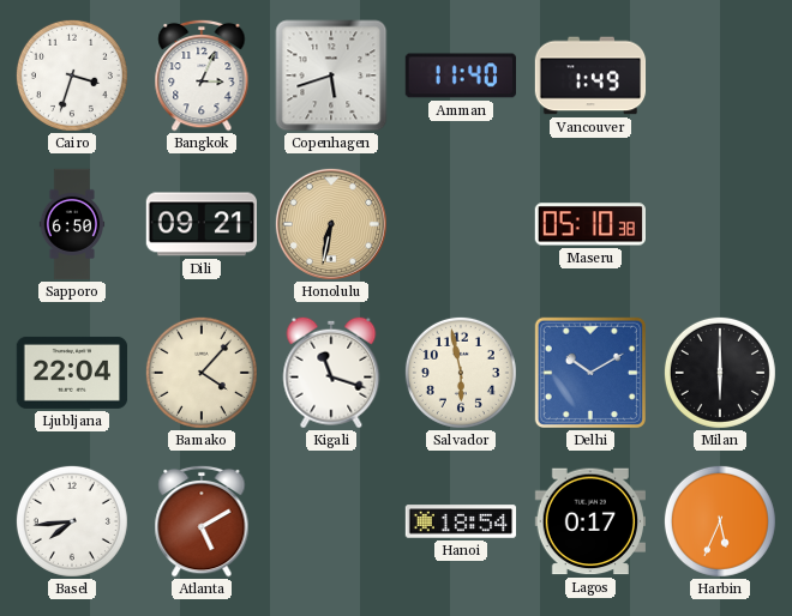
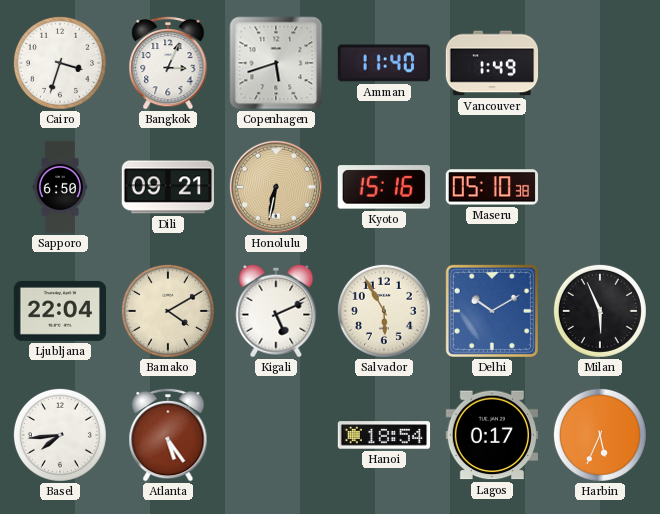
Kyoto: none -> 15:16 (384, 187)
Bamako: 4:07 -> 4:10 (168, 311)
Kigali: 11:18 -> 5:11 (276, 311)
Salvador: 5:58 -> 5:55 (384, 311)
Milan: 6:00 -> 5:56 (600, 311)
Atlanta: 5:10 -> 5:24 (168, 435)
